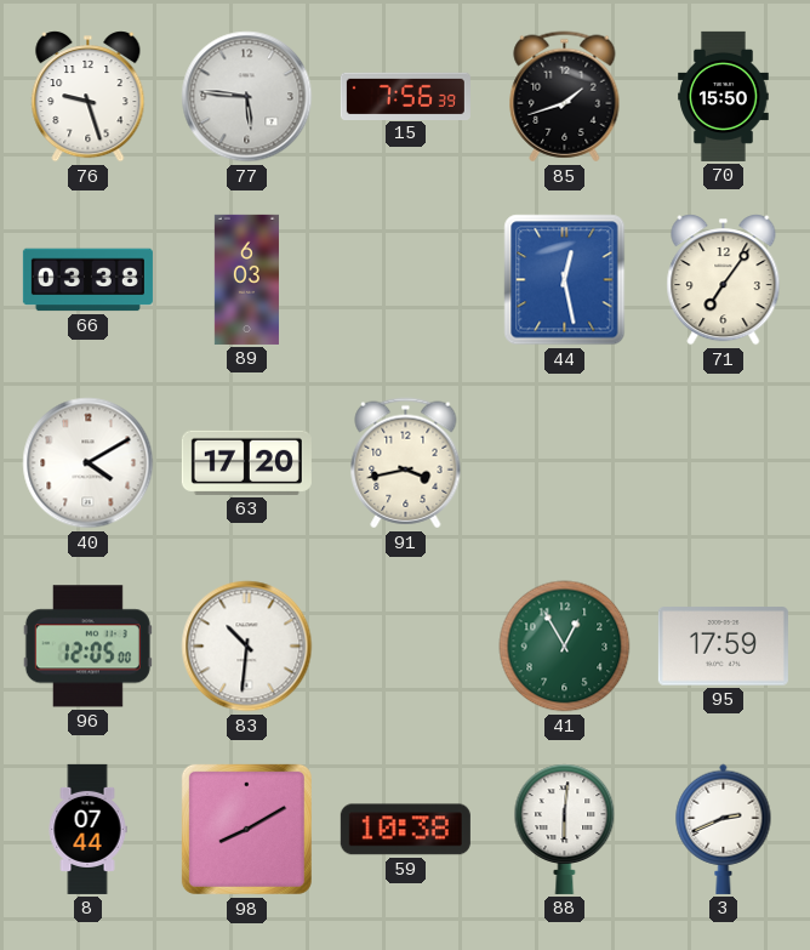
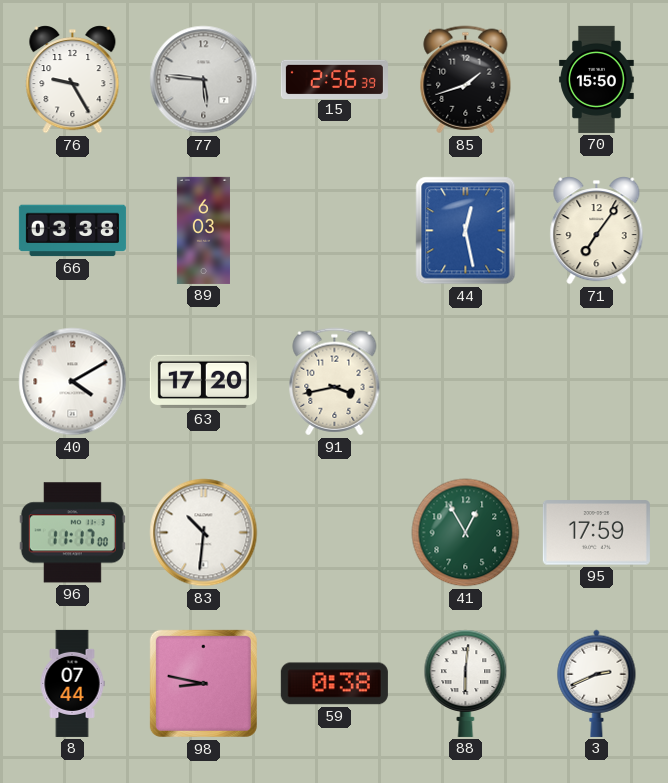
76: 9:27 -> 9:25 (73, 80)
15: 7:56 -> 2:56 (334, 79)
96: 12:05 -> 11:17 (72, 533)
98: 8:10 -> 8:47 (203, 683)
59: 10:38 -> 0:38 (334, 684)
